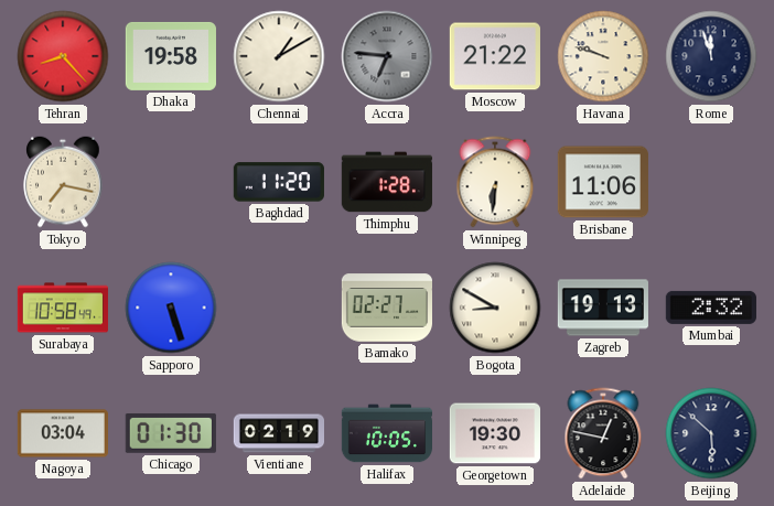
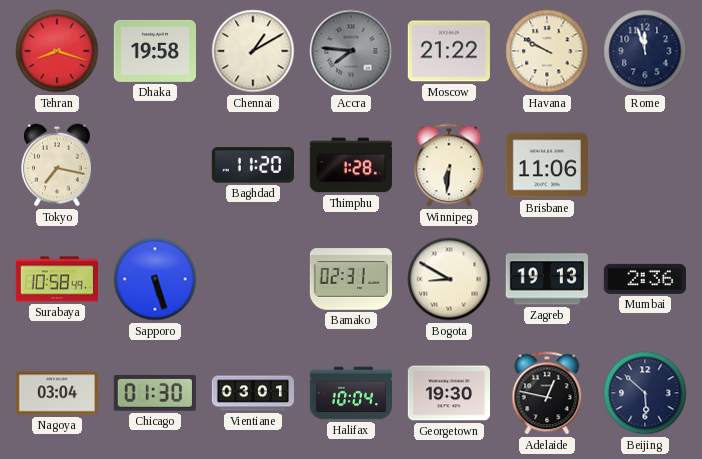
Tehran: 8:23 -> 8:18 (57, 51)
Accra: 6:46 -> 7:46 (351, 51)
Havana: 9:48 -> 9:50 (547, 51)
Bamako: 02:27 -> 02:31 (350, 279)
Mumbai: 2:32 -> 2:36 (645, 279)
Vientiane: 02:19 -> 03:01 (252, 393)
Halifax: 10:05 -> 10:04 (350, 393)
